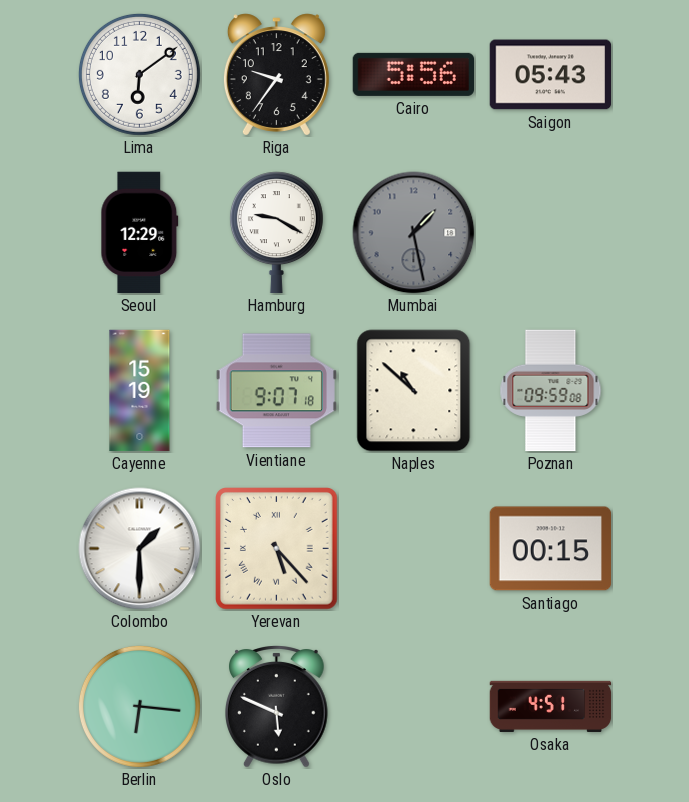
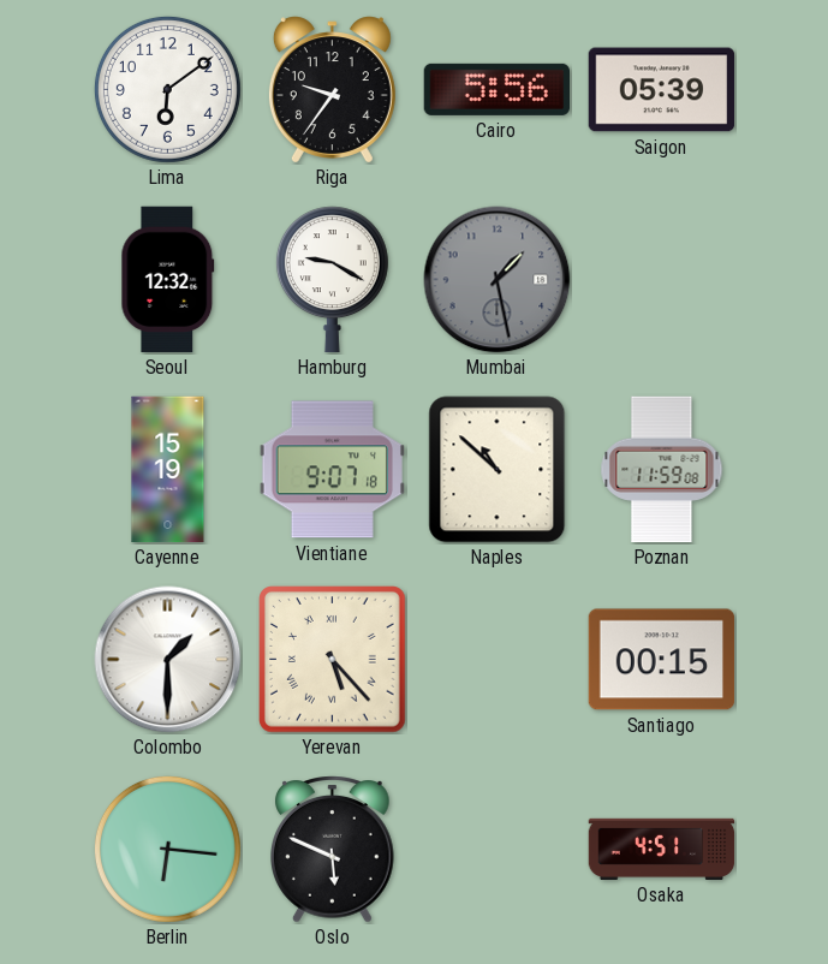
Saigon: 05:43 -> 05:39 (662, 90)
Seoul: 12:29 -> 12:32 (168, 280)
Poznan: 09:59 -> 11:59 (662, 470)
